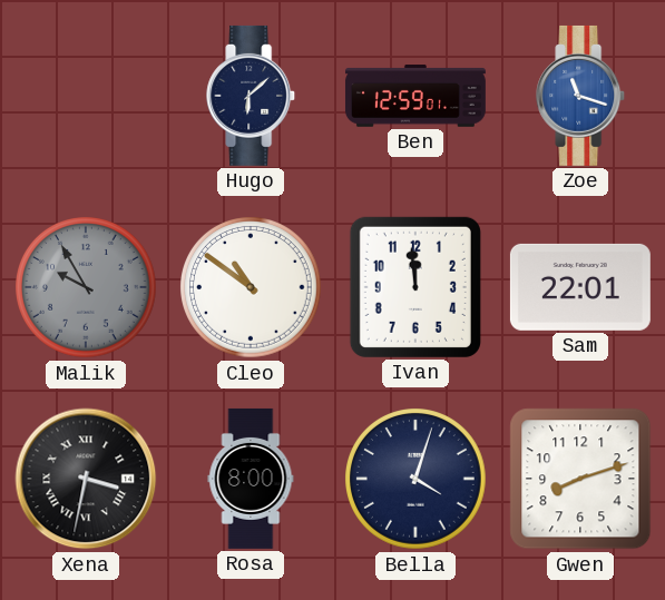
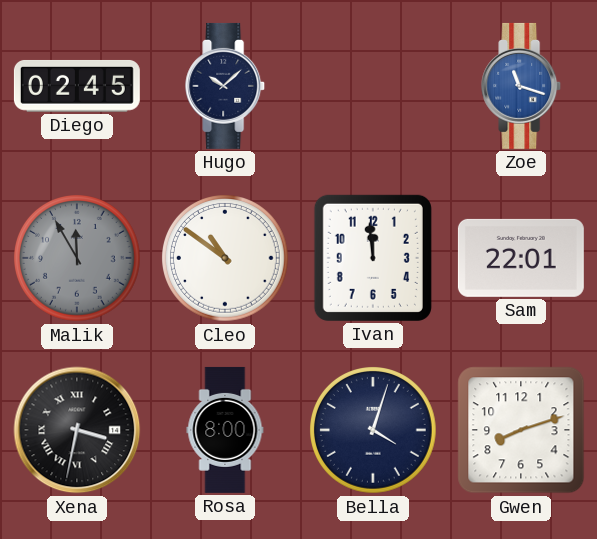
Diego: none -> 02:45 (77, 86)
Hugo: 6:08 -> 10:08 (226, 86)
Ben: 12:59 -> none (415, 96)
Malik: 9:55 -> 11:55 (78, 259)
